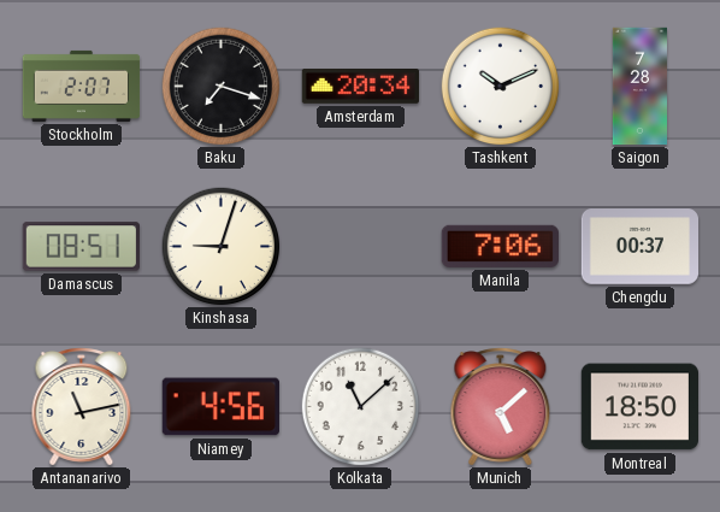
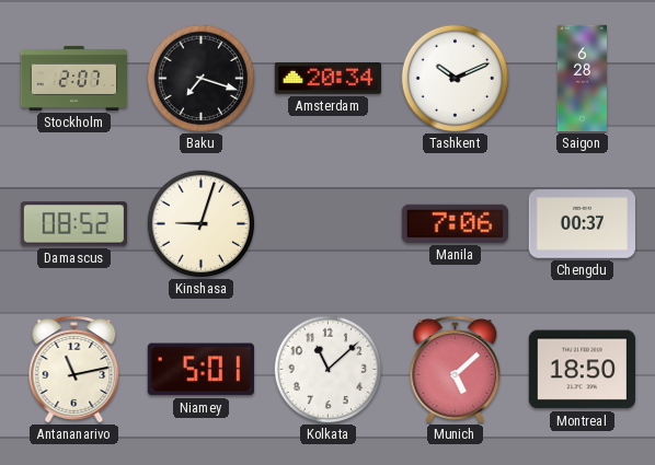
Saigon: 7:28 -> 6:28 (582, 79)
Damascus: 08:51 -> 08:52 (73, 224)
Niamey: 4:56 -> 5:01 (200, 370)
